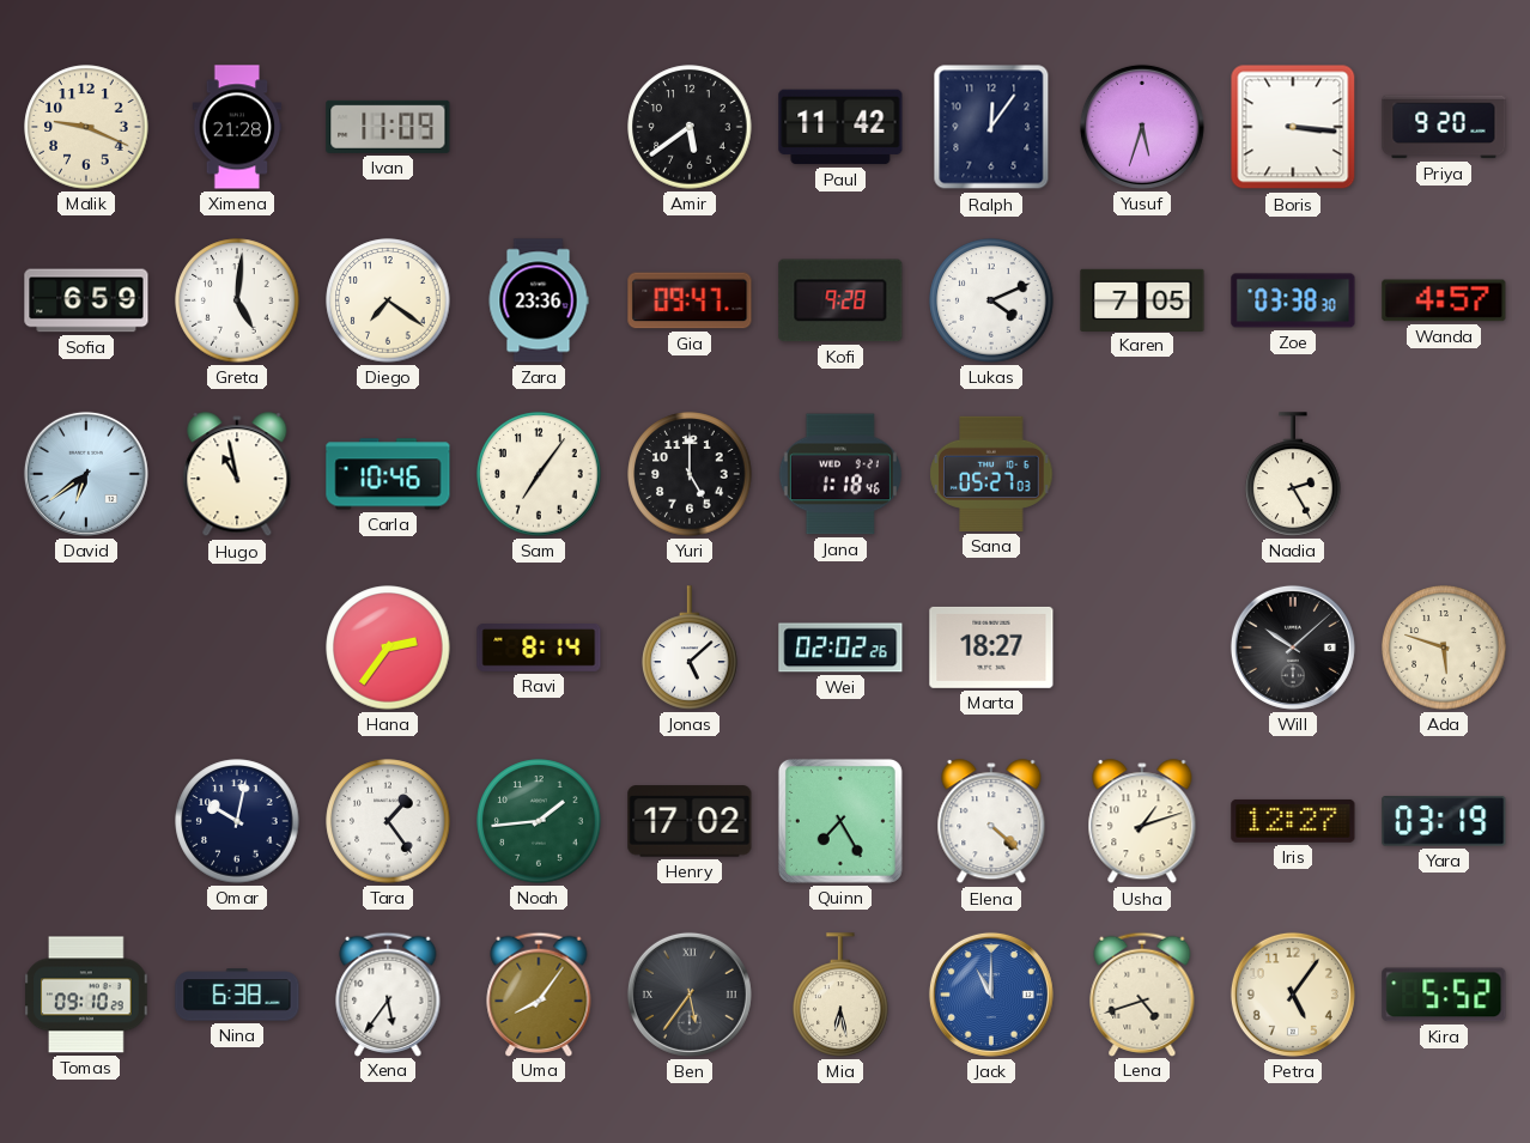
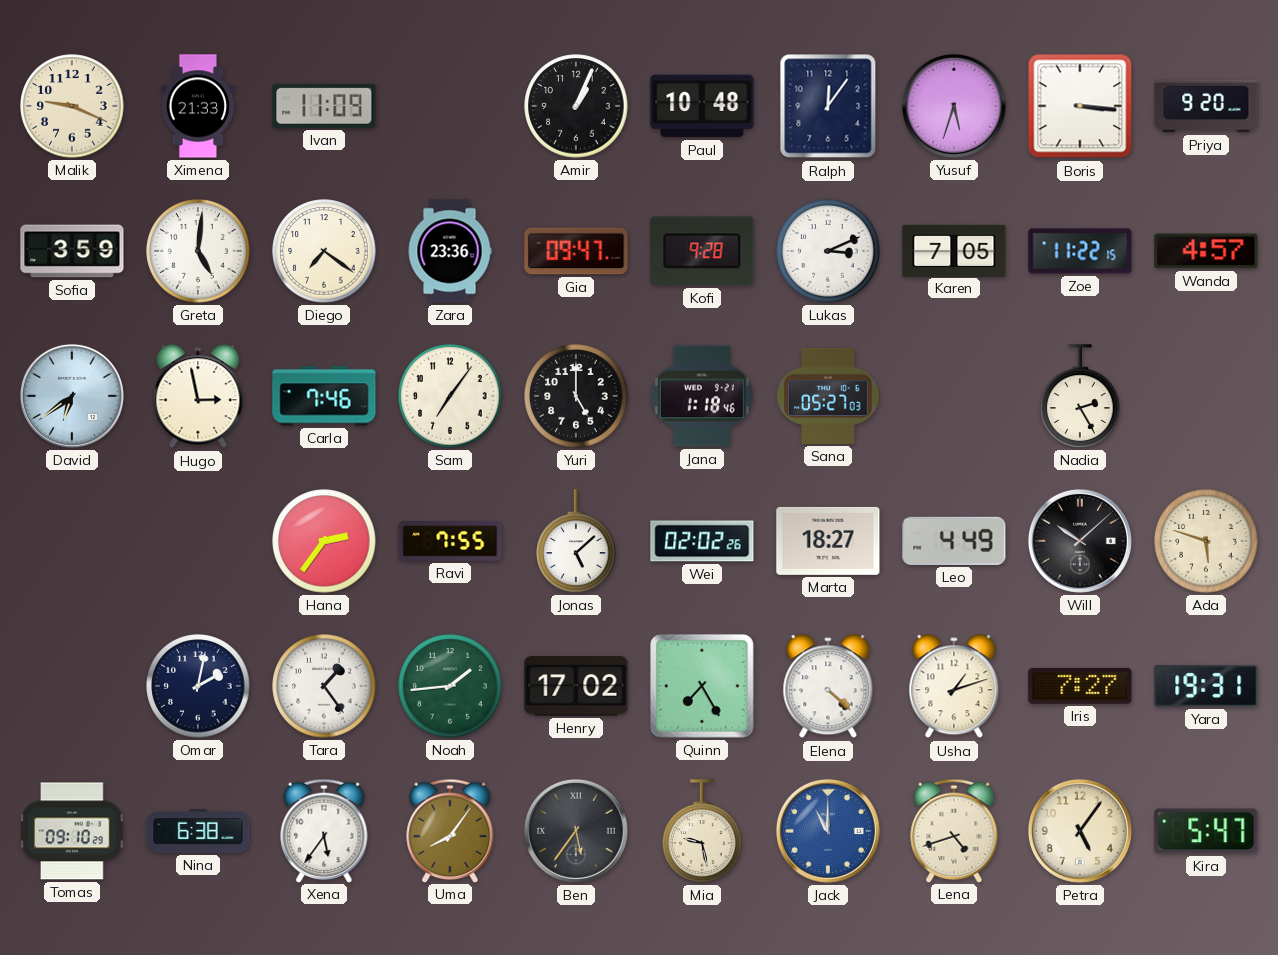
Ximena: 21:28 -> 21:33 (198, 106)
Amir: 5:39 -> 1:04 (576, 106)
Paul: 11:42 -> 10:48 (702, 106)
Sofia: 6:59 -> 3:59 (72, 251)
Lukas: 4:11 -> 3:11 (828, 251)
Zoe: 03:38 -> 11:22 (1080, 251)
Hugo: 10:58 -> 2:58 (198, 397)
Carla: 10:46 -> 7:46 (324, 396)
Ravi: 8:14 -> 7:55 (450, 542)
Leo: none -> 4:49 (954, 541)
Omar: 10:02 -> 2:02 (198, 686)
Iris: 12:27 -> 7:27 (1080, 686)
Yara: 03:19 -> 19:31 (1206, 686)
Mia: 6:28 -> 9:28 (702, 831)
Kira: 5:52 -> 5:47 (1206, 831)
